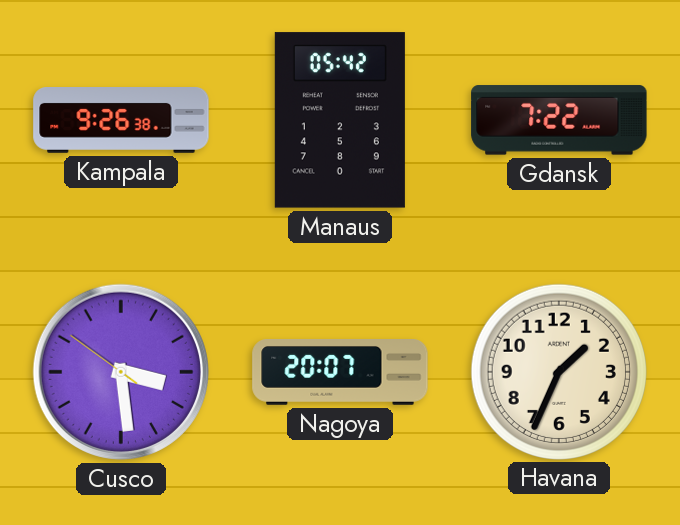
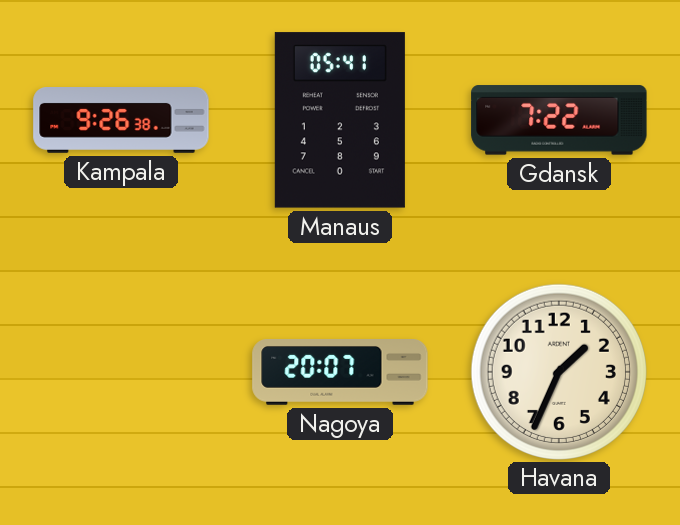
Manaus: 05:42 -> 05:41 (340, 120)
Cusco: 3:28 -> none (121, 372)
